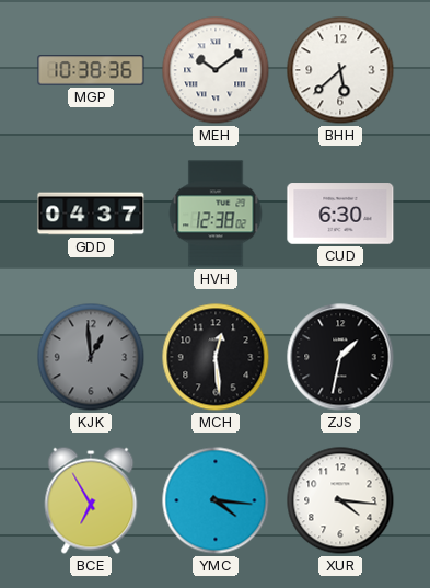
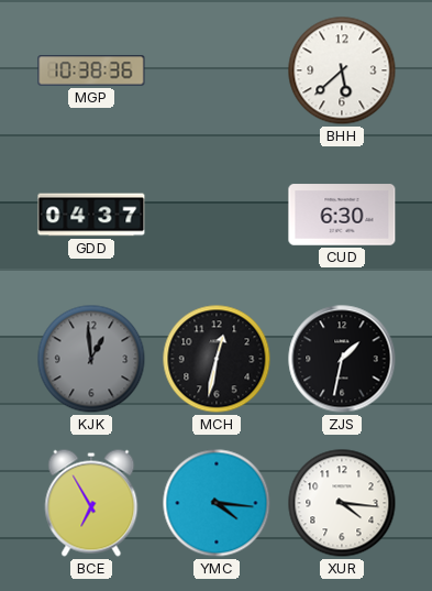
MEH: 10:09 -> none (216, 70)
HVH: 12:38 -> none (216, 214)
MCH: 12:29 -> 12:32 (217, 359)
